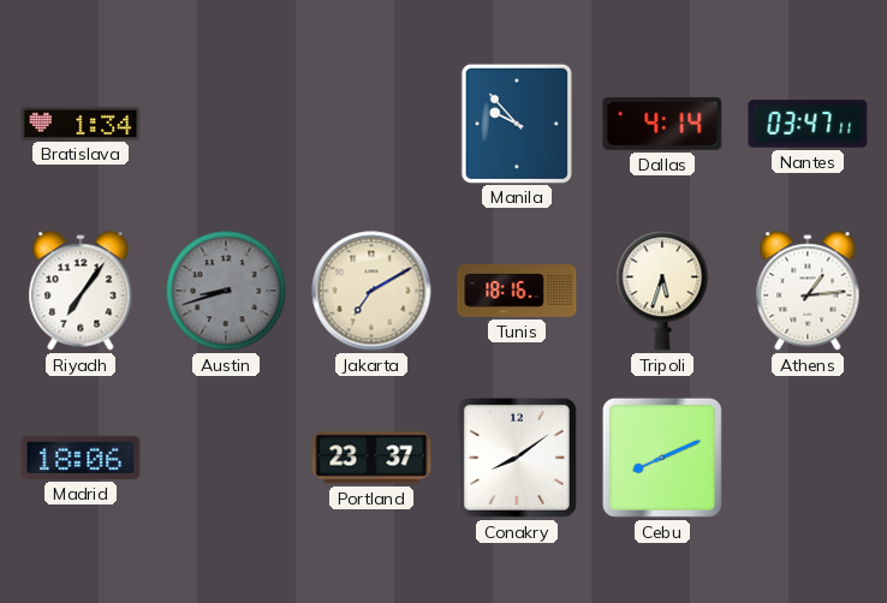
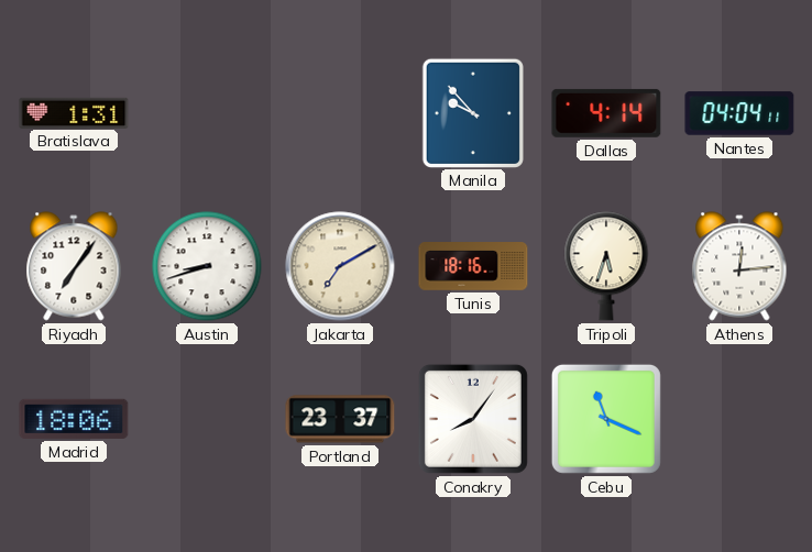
Bratislava: 1:34 -> 1:31 (74, 112)
Nantes: 03:47 -> 04:04 (739, 113)
Austin dial: grey -> white (207, 266)
Athens: 1:14 -> 12:14 (739, 266)
Conakry: 8:09 -> 8:06 (473, 419)
Cebu: 8:11 -> 11:19 (606, 419)
